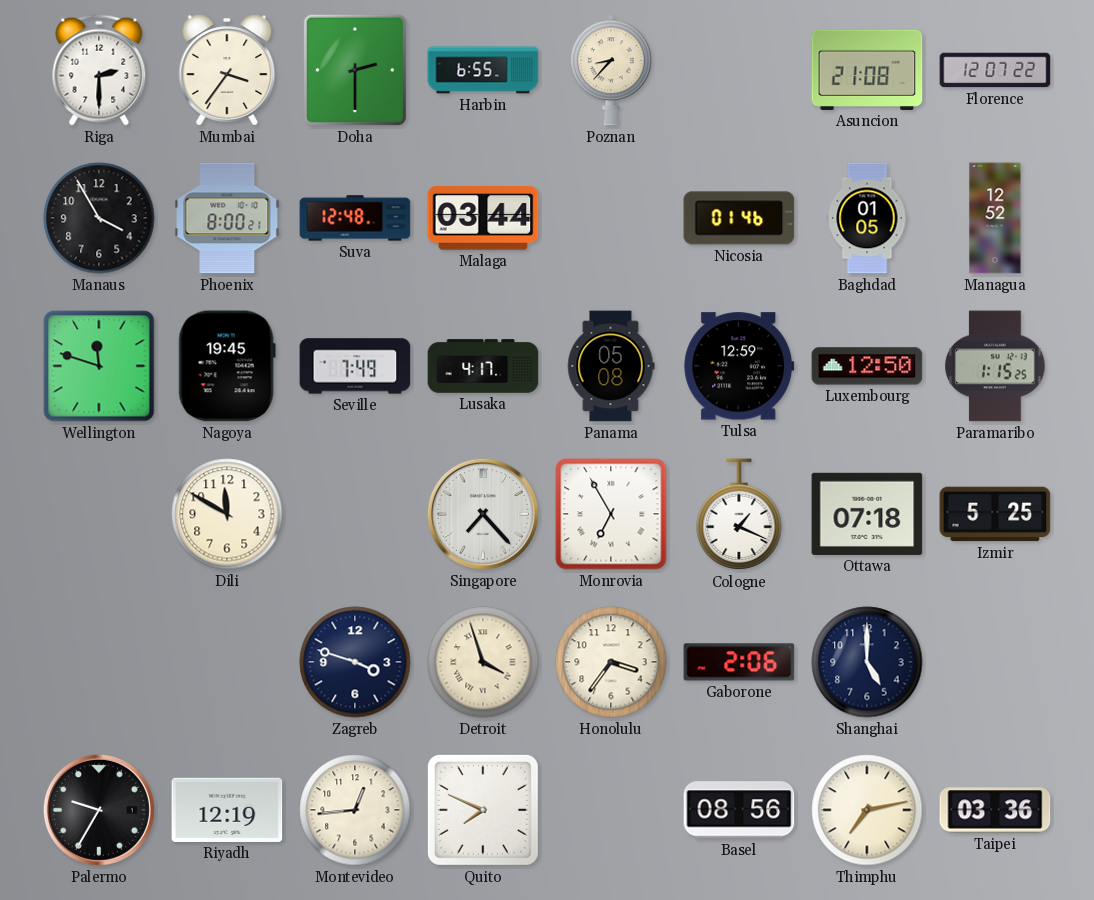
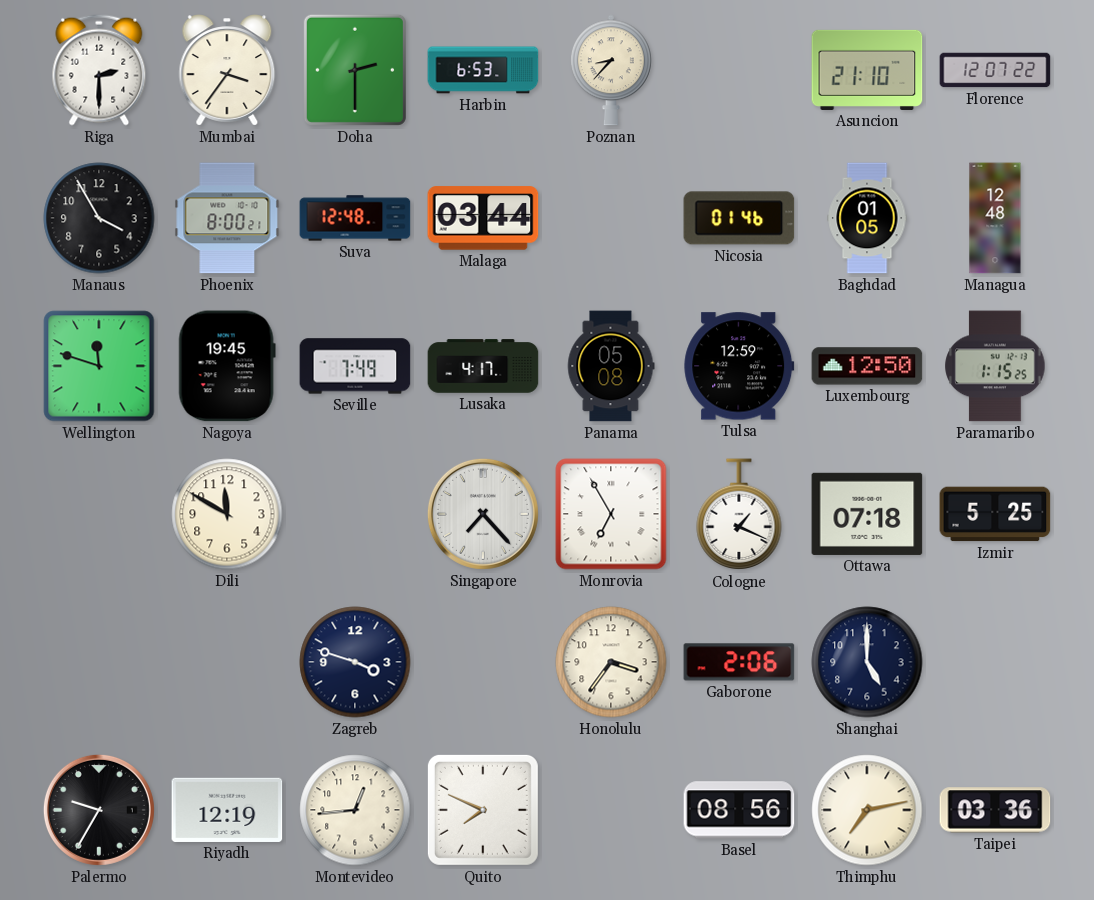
Harbin: 6:55 -> 6:53 (483, 70)
Asuncion: 21:08 -> 21:10 (867, 70)
Managua: 12:52 -> 12:48 (995, 218)
Detroit: 3:57 -> none (483, 662)
